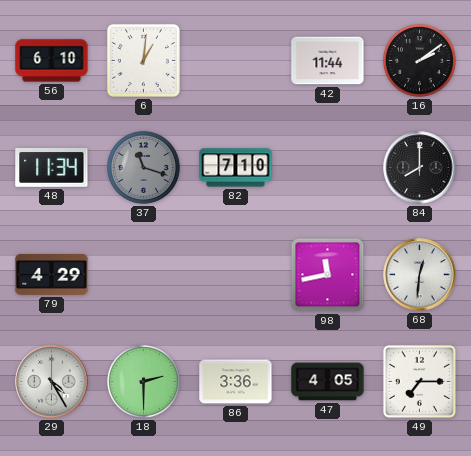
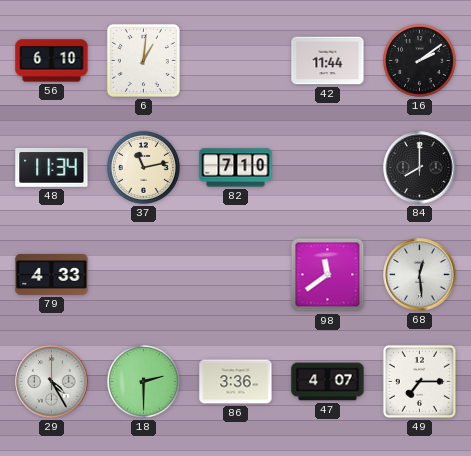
37: 11:18 -> 11:13 (144, 168)
37 dial: grey -> cream (144, 168)
79: 4:29 -> 4:33 (52, 274)
98: 11:43 -> 11:39 (328, 275)
68: 12:31 -> 12:29 (420, 275)
47: 4:05 -> 4:07 (328, 382)
